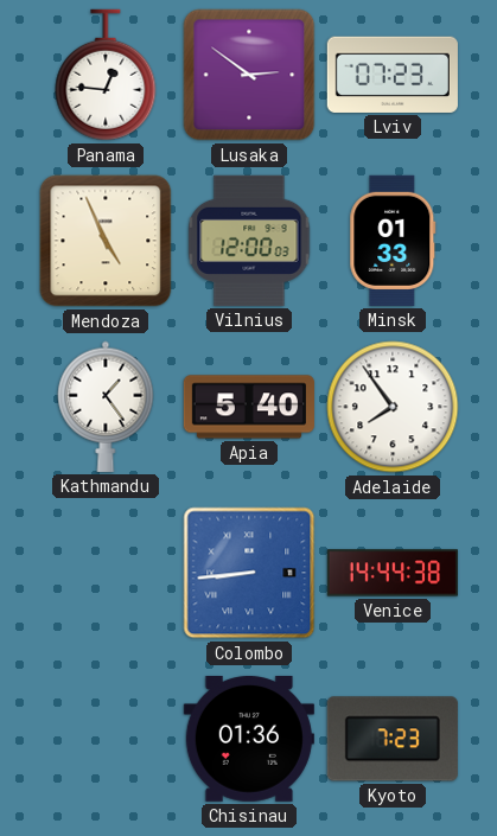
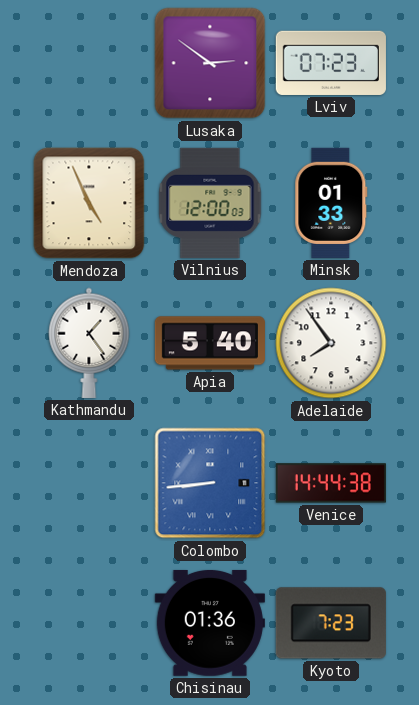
Panama: 12:46 -> none (106, 75)
